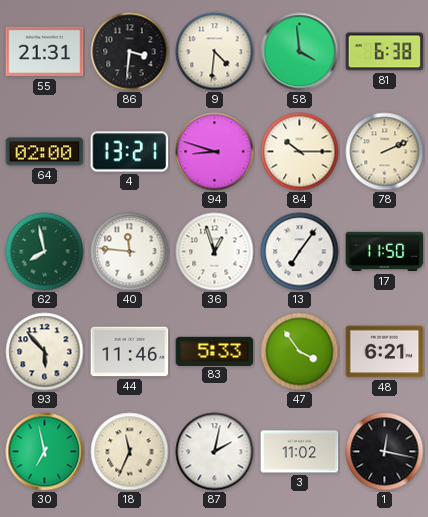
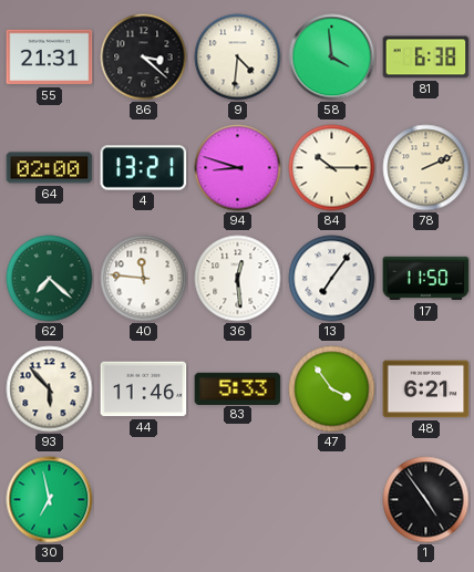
86: 3:31 -> 3:22 (144, 58)
62: 7:58 -> 7:22 (50, 279)
36: 12:57 -> 12:29 (238, 279)
18: 11:34 -> none (130, 452)
87: 2:02 -> none (215, 452)
3: 11:02 -> none (300, 452)
1: 12:17 -> 4:54 (426, 500)
